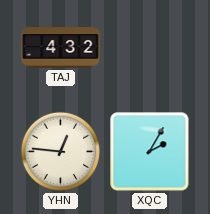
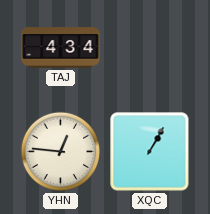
TAJ: 4:32 -> 4:34 (61, 48)
XQC: 2:05 -> 1:05 (150, 152)
